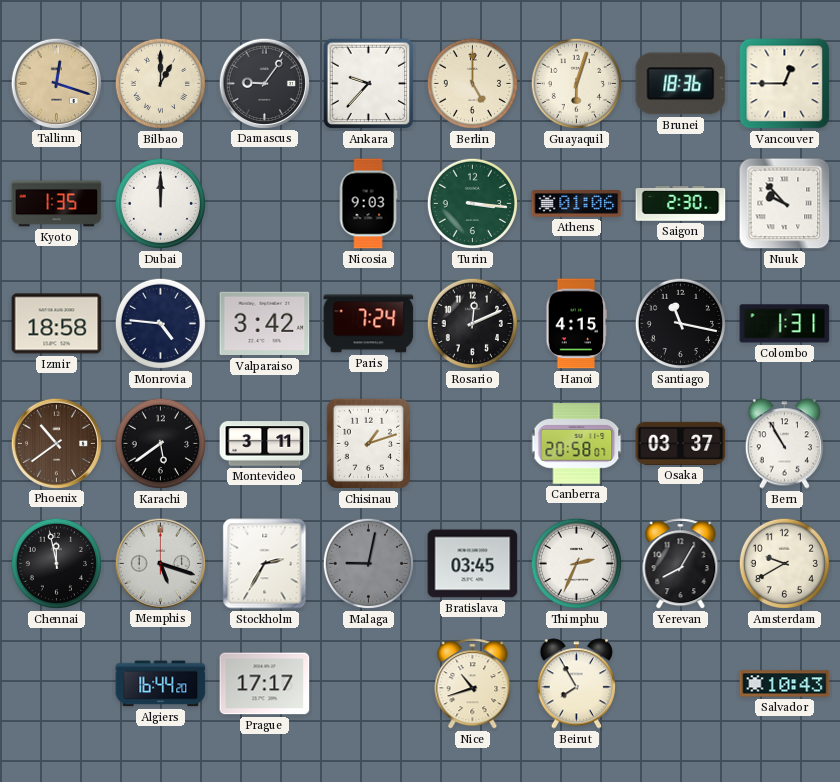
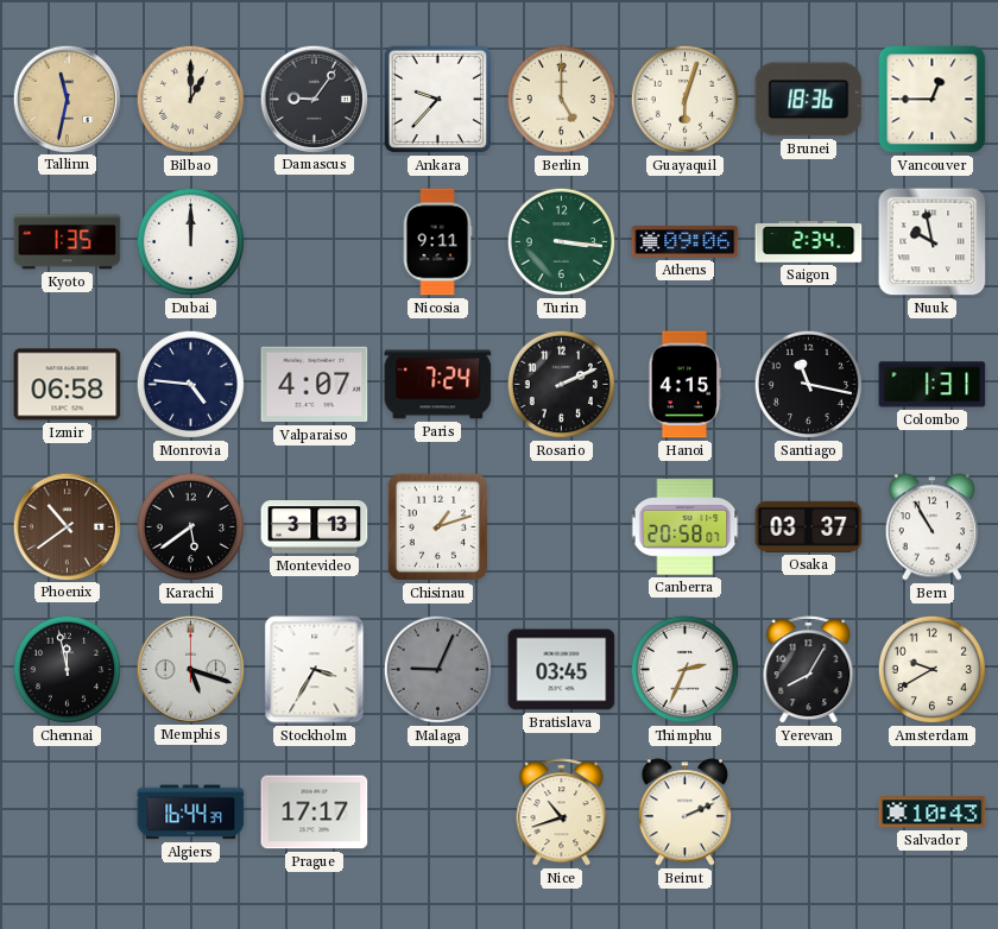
Tallinn: 12:18 -> 11:32 (67, 99)
Nicosia: 9:03 -> 9:11 (437, 242)
Athens: 01:06 -> 09:06 (686, 242)
Saigon: 2:30 -> 2:34 (809, 242)
Nuuk: 9:53 -> 9:58 (933, 242)
Izmir: 18:58 -> 06:58 (68, 385)
Valparaiso: 3:42 -> 4:07 (315, 385)
Rosario: 12:11 -> 2:11 (561, 384)
Montevideo: 3:11 -> 3:13 (315, 527)
Stockholm: 2:35 -> 3:35 (315, 670)
Malaga: 9:02 -> 9:04 (437, 669)
Algiers: 16:44:20 -> 16:44:39 (191, 813)
Beirut: 7:55 -> 2:11 (684, 813)
